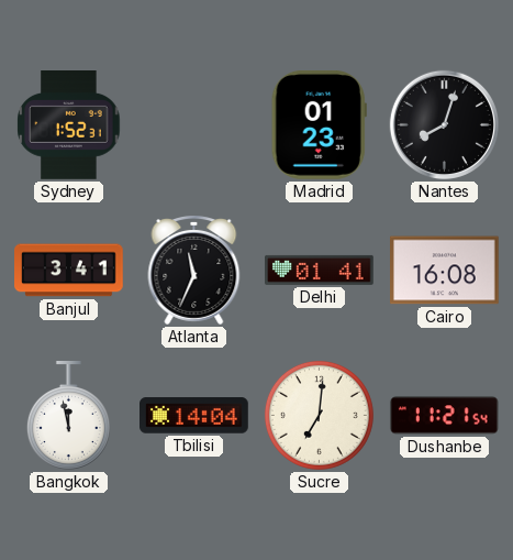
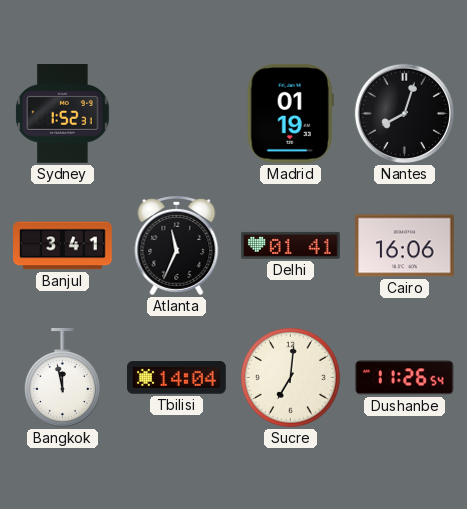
Madrid: 01:23 -> 01:19 (290, 114)
Cairo: 16:08 -> 16:06 (405, 246)
Dushanbe: 11:21 -> 11:26 (404, 378)
